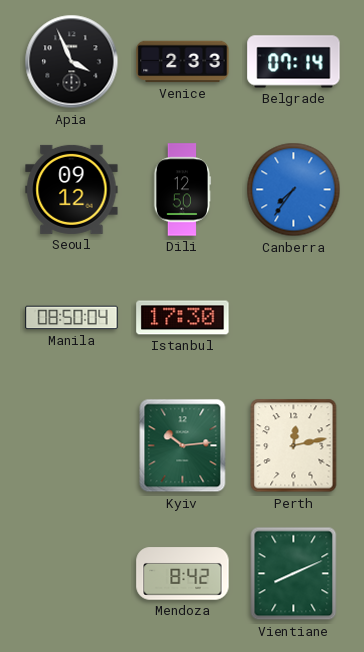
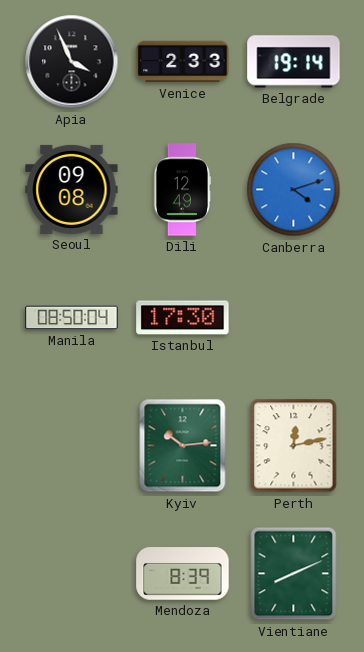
Belgrade: 07:14 -> 19:14 (294, 62)
Seoul: 09:12 -> 09:08 (72, 189)
Dili: 12:50 -> 12:49 (182, 190)
Canberra: 7:36 -> 4:12 (294, 190)
Mendoza: 8:42 -> 8:39 (183, 574)
